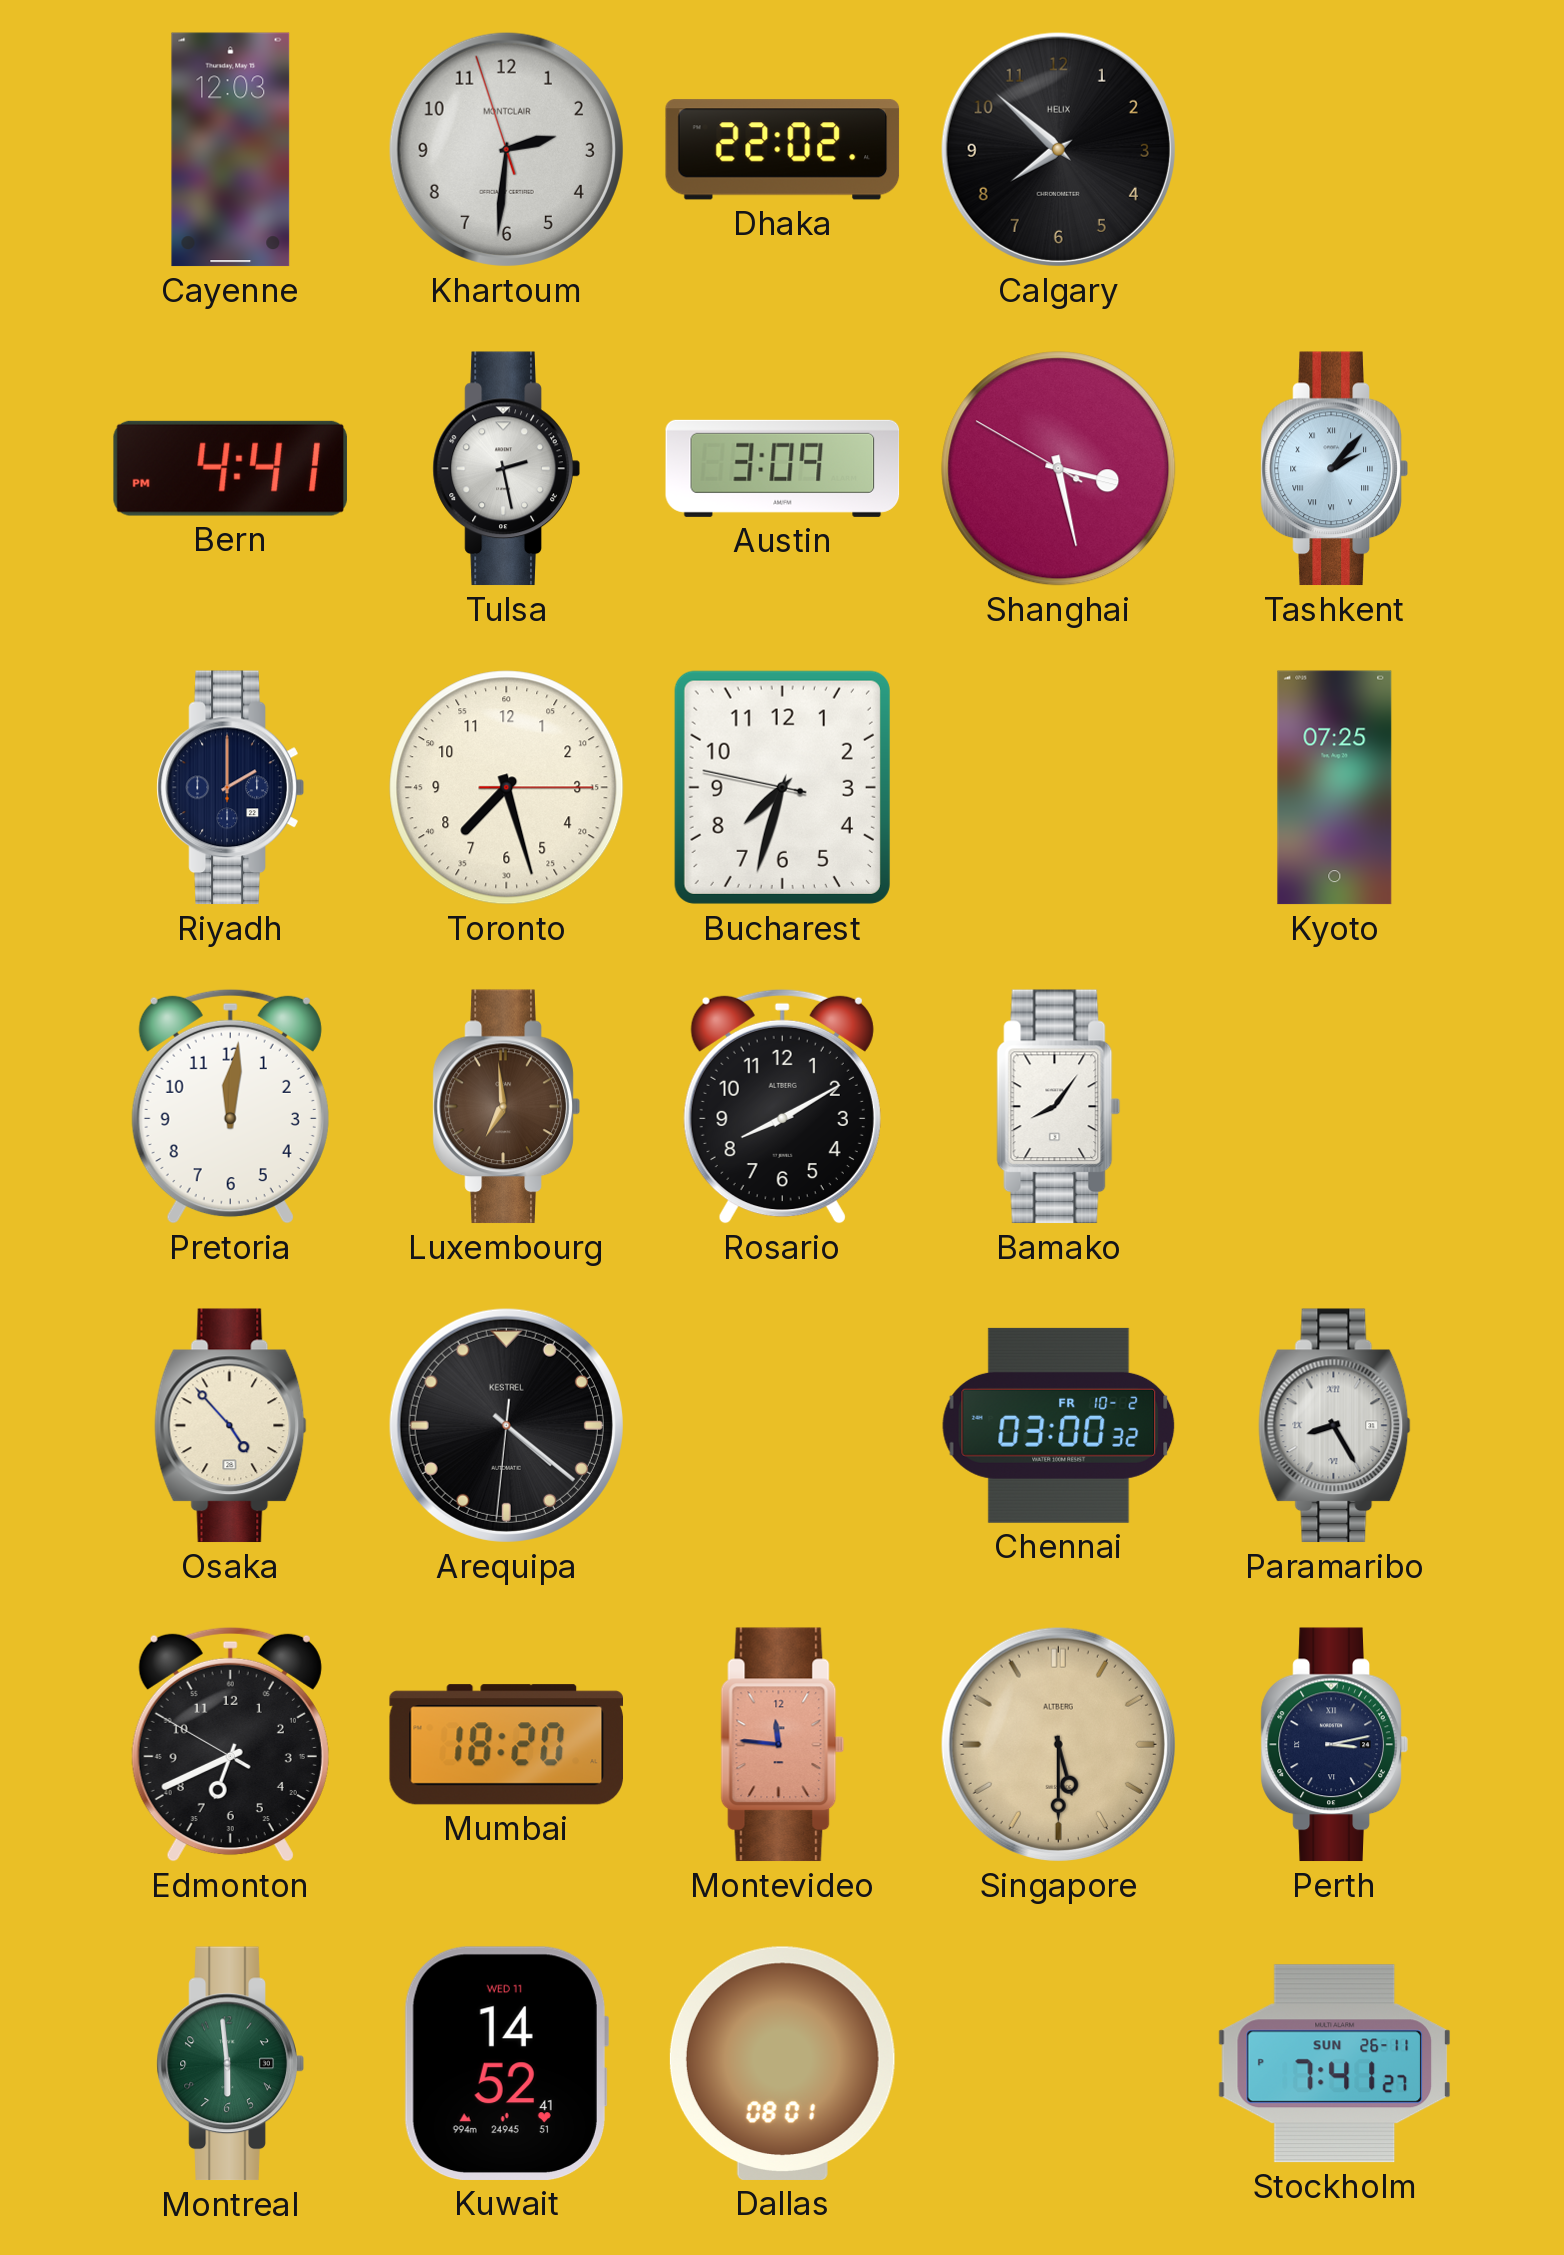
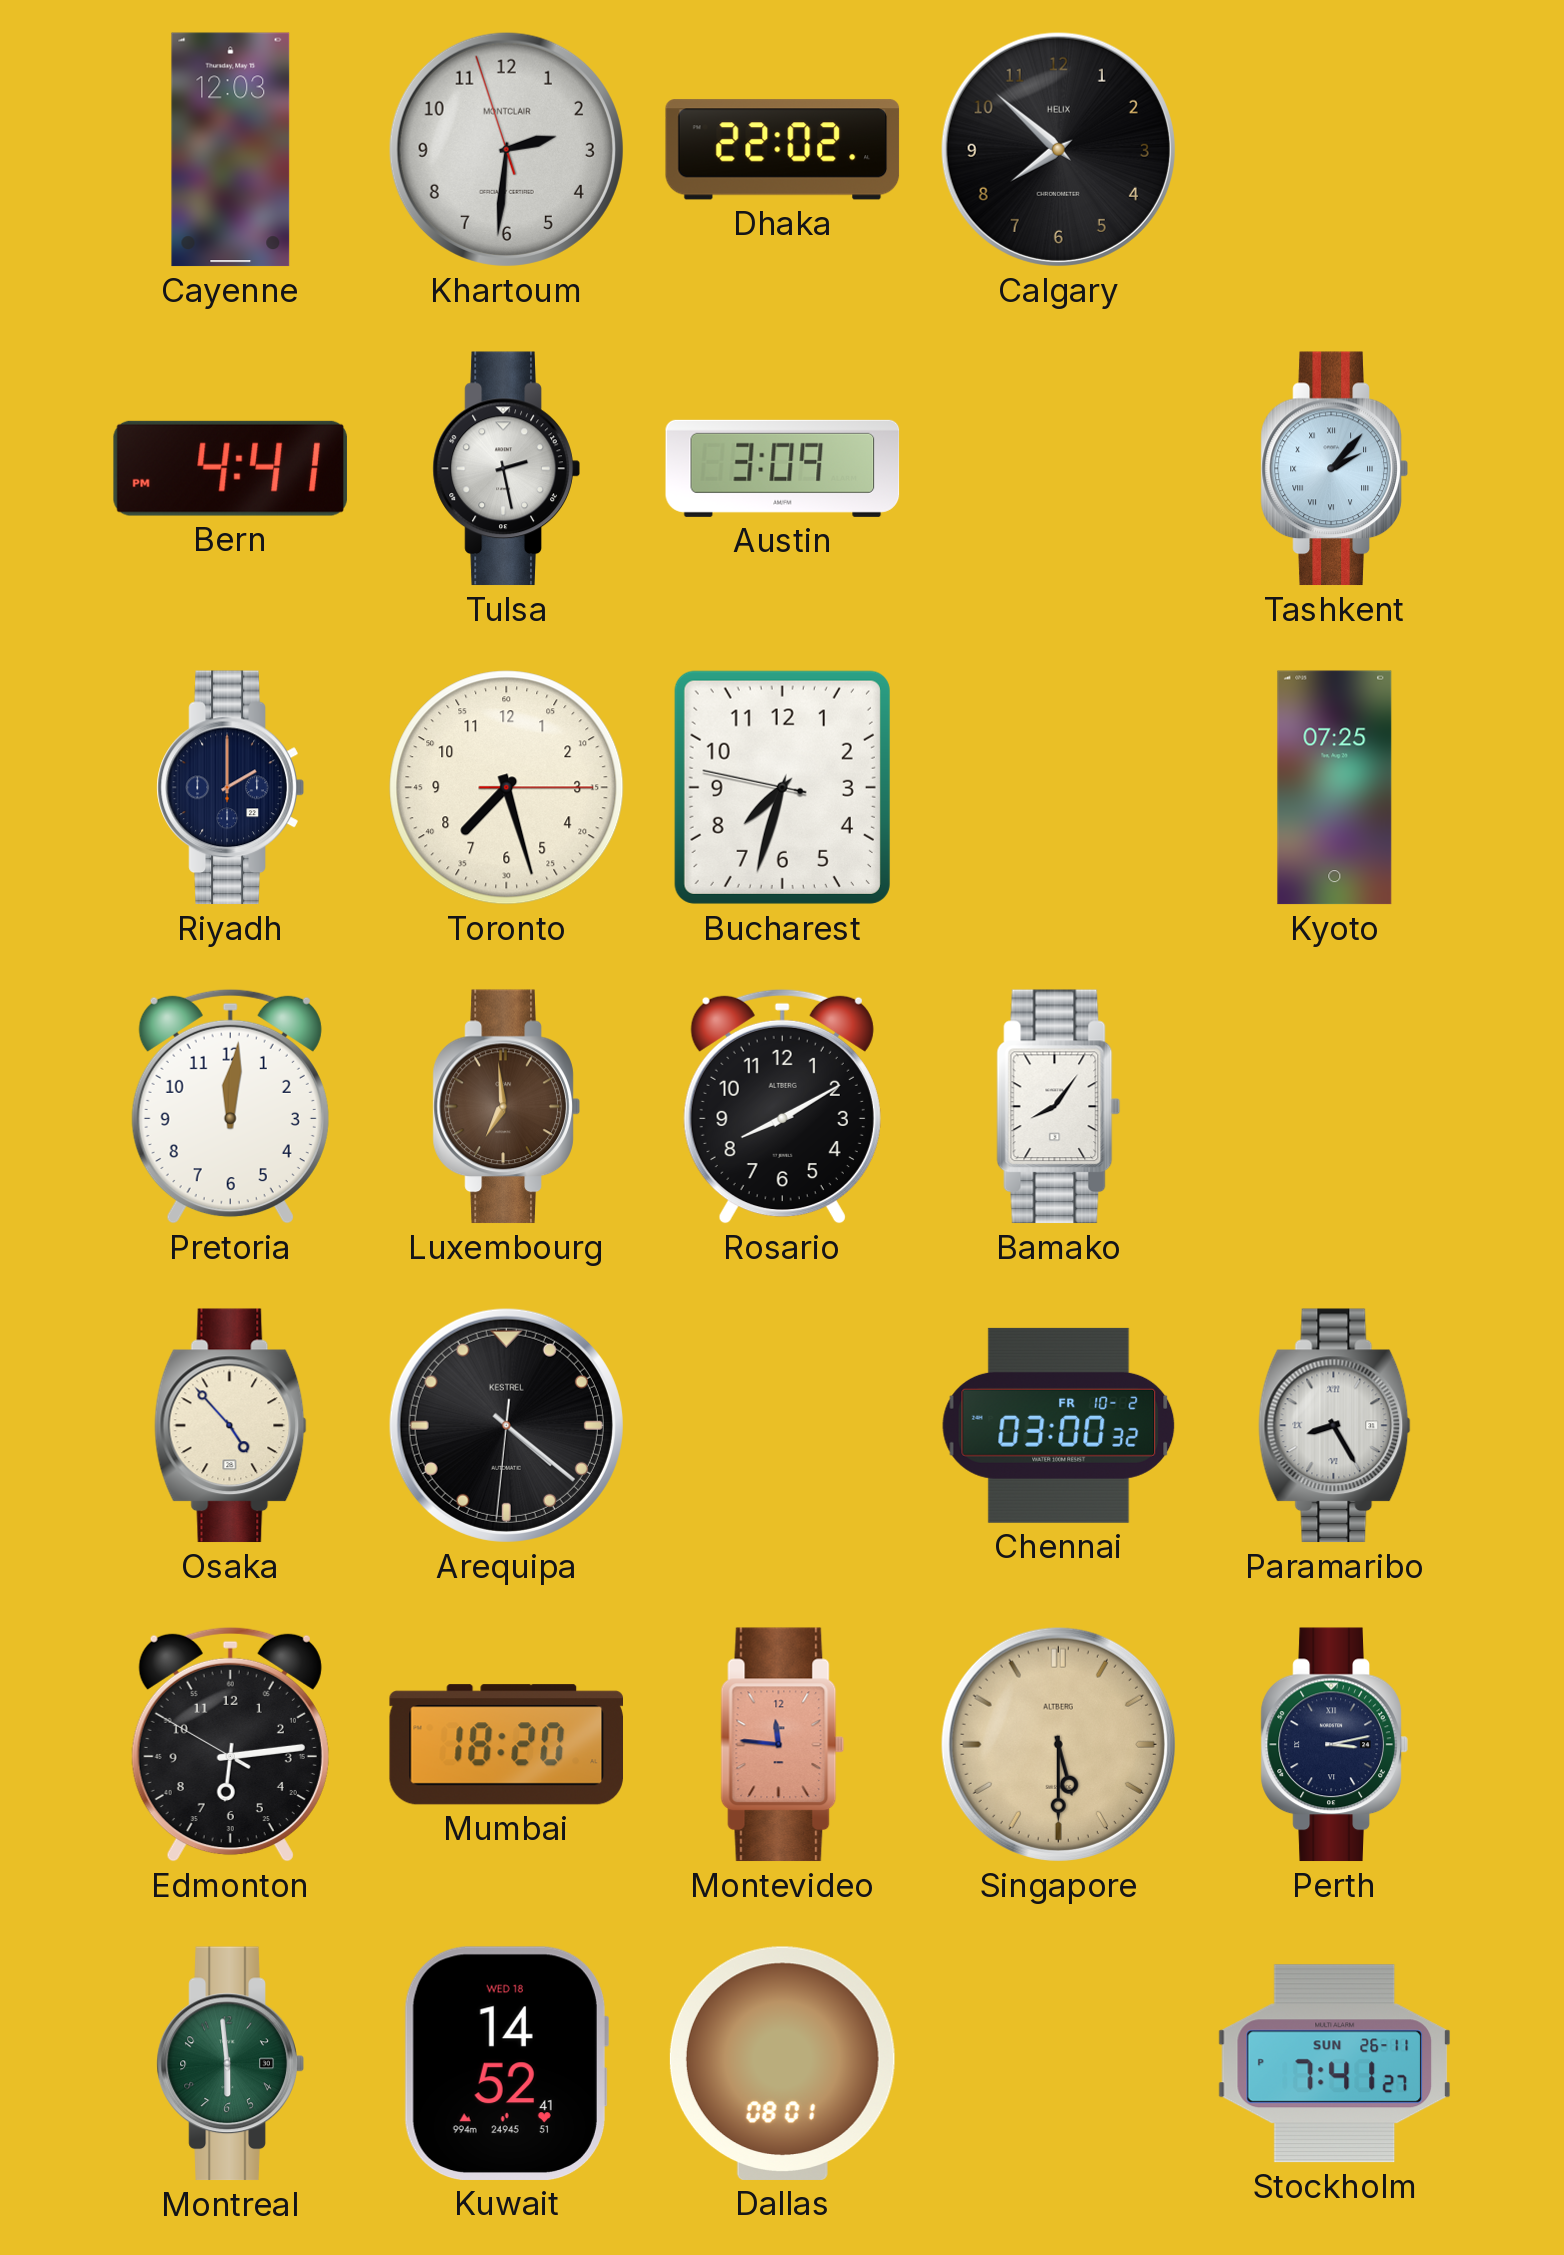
Shanghai: 3:27 -> none (1059, 469)
Edmonton: 6:40 -> 6:13 (230, 1744)
Kuwait date: WED 11 -> WED 18 (506, 2063)
